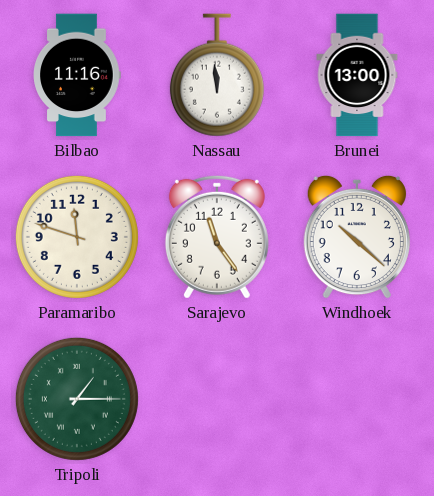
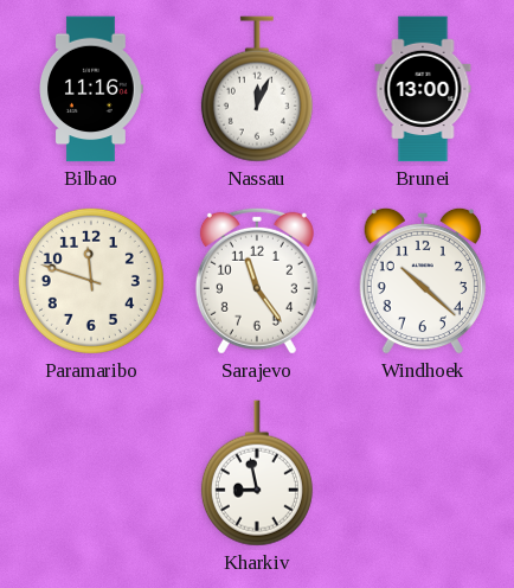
Nassau: 11:59 -> 12:04 (257, 89)
Tripoli: 1:15 -> none (77, 399)
Kharkiv: none -> 8:58 (257, 473)
